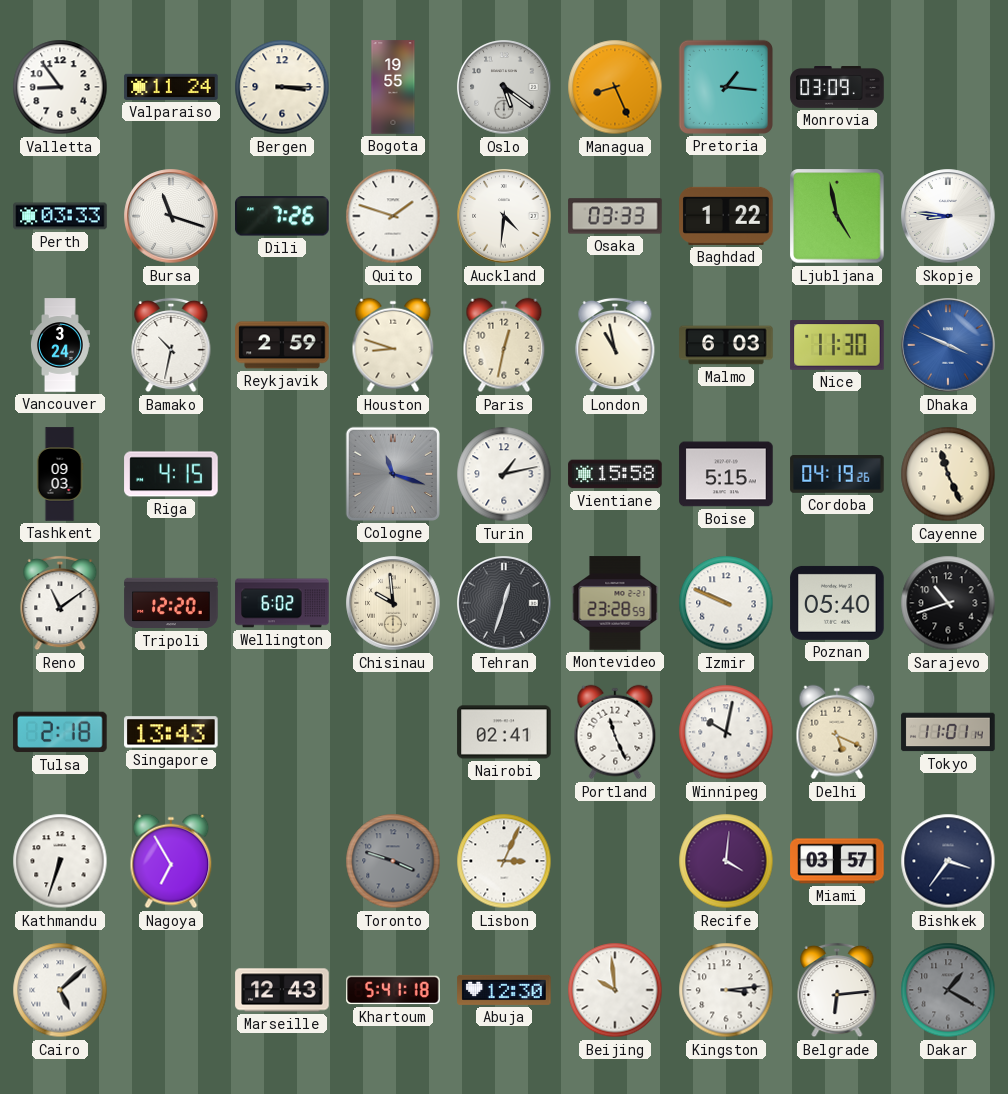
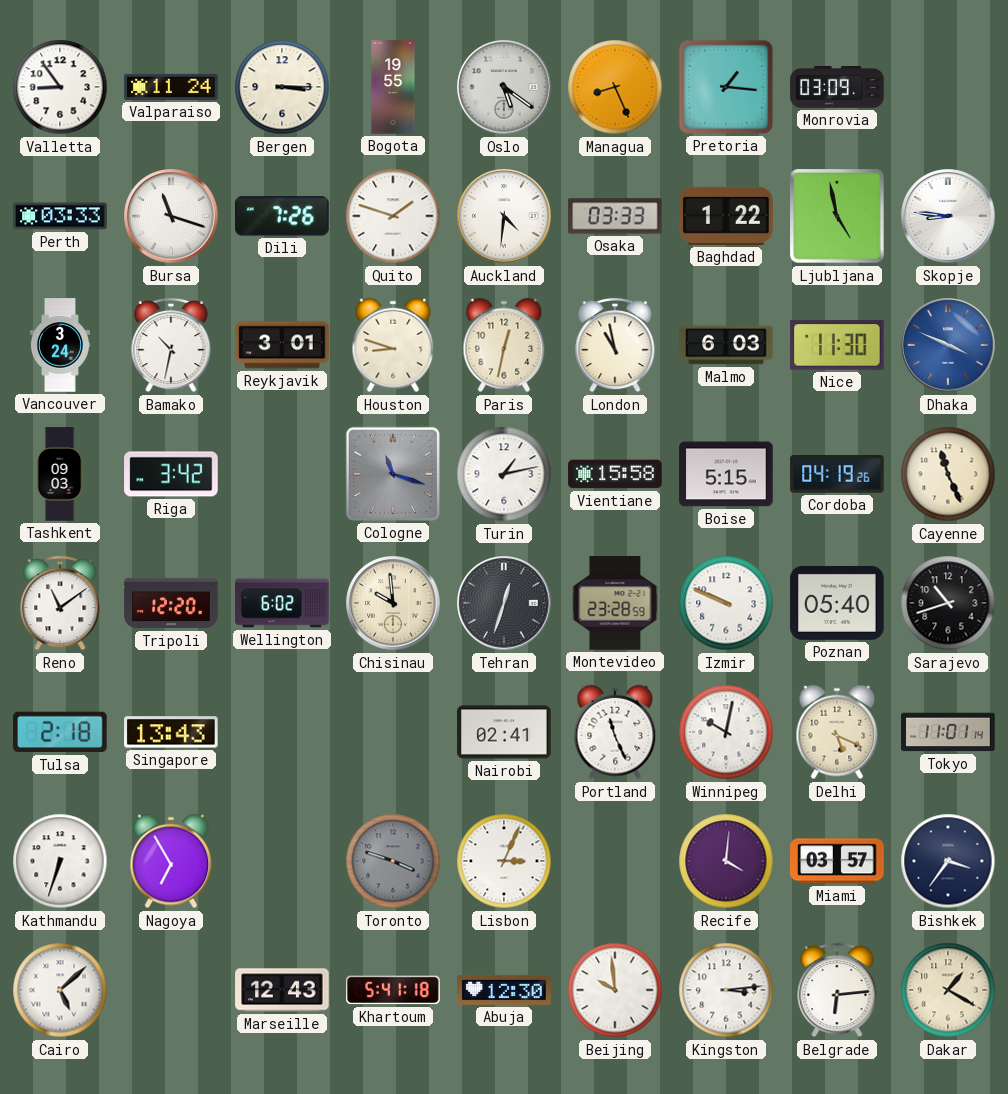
Reykjavik: 2:59 -> 3:01 (282, 345)
Riga: 4:15 -> 3:42 (171, 474)
Dakar dial: grey -> cream (948, 990)
